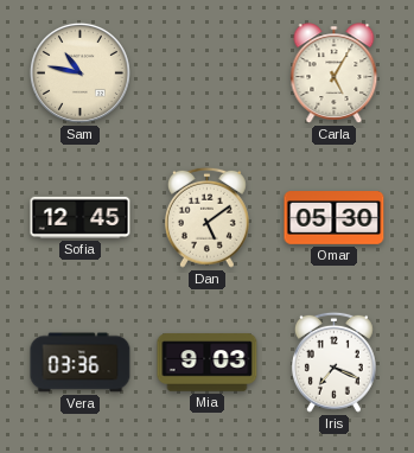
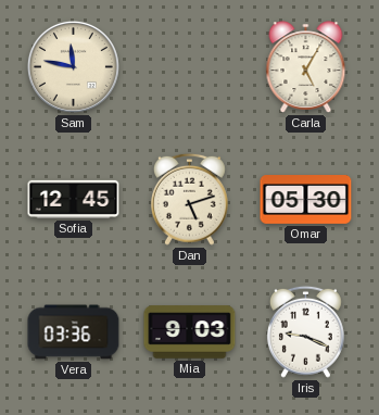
Sam: 10:47 -> 11:47 (73, 66)
Dan: 5:09 -> 5:12 (189, 199)
Iris: 7:19 -> 9:19 (305, 331)
